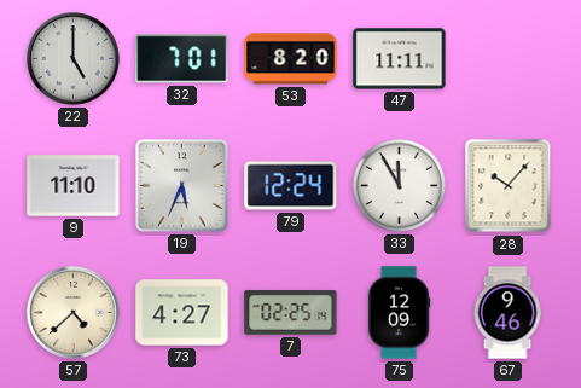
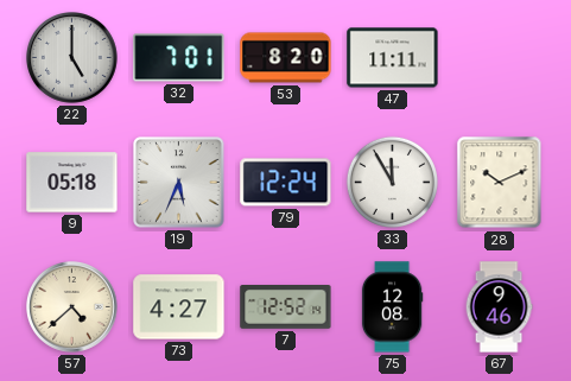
9: 11:10 -> 05:18 (72, 183)
28: 10:07 -> 10:11 (500, 183)
7: 02:25 -> 12:52 (286, 307)
75: 12:09 -> 12:08 (392, 307)
